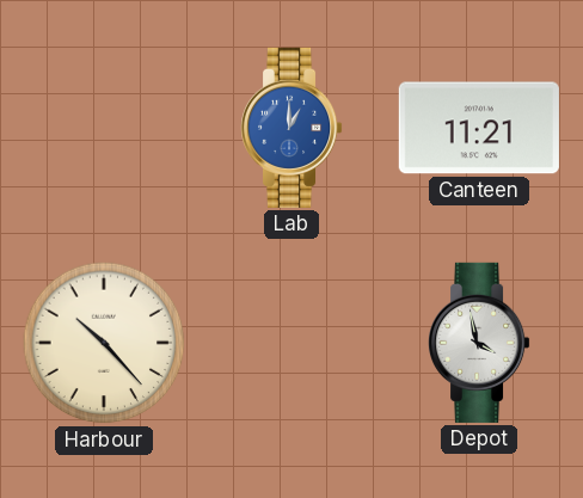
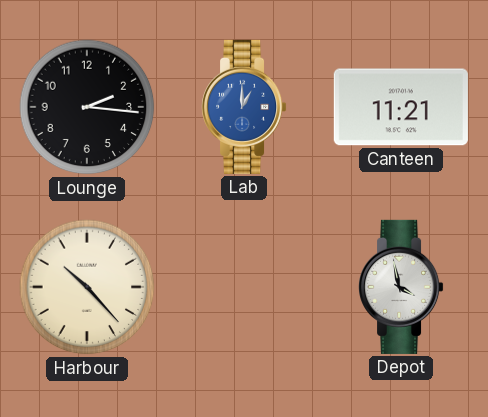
Lounge: none -> 2:16 (87, 107)
